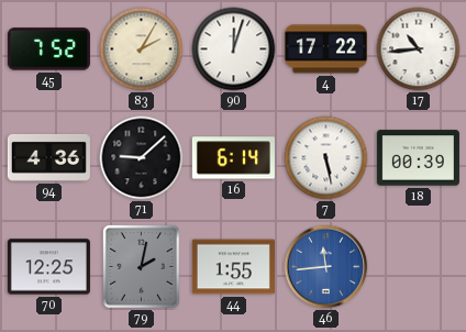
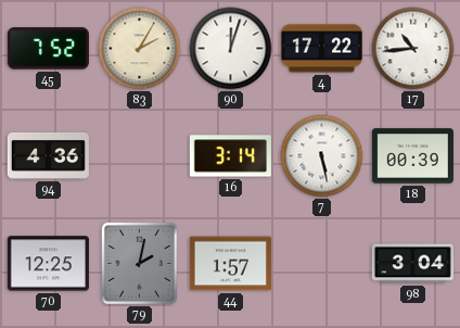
71: 9:08 -> none (142, 158)
16: 6:14 -> 3:14 (230, 156)
44: 1:55 -> 1:57 (230, 264)
46: 11:44 -> none (326, 267)
98: none -> 3:04 (412, 264)
